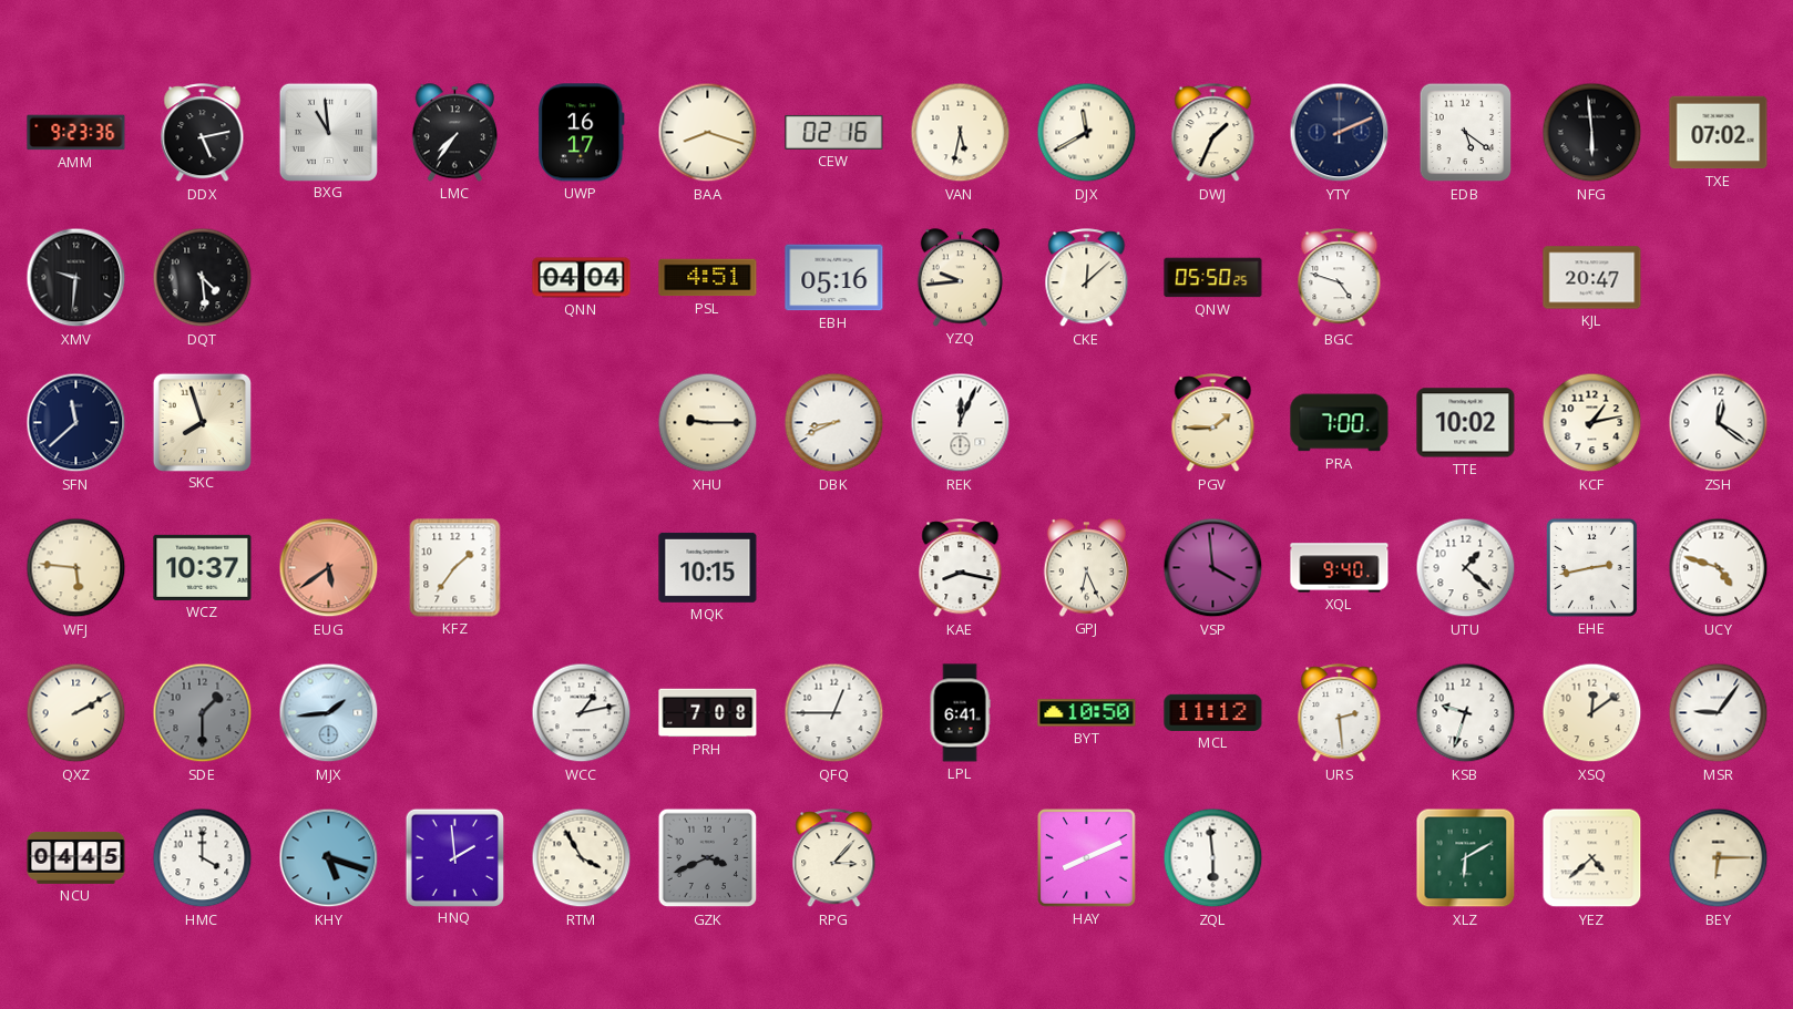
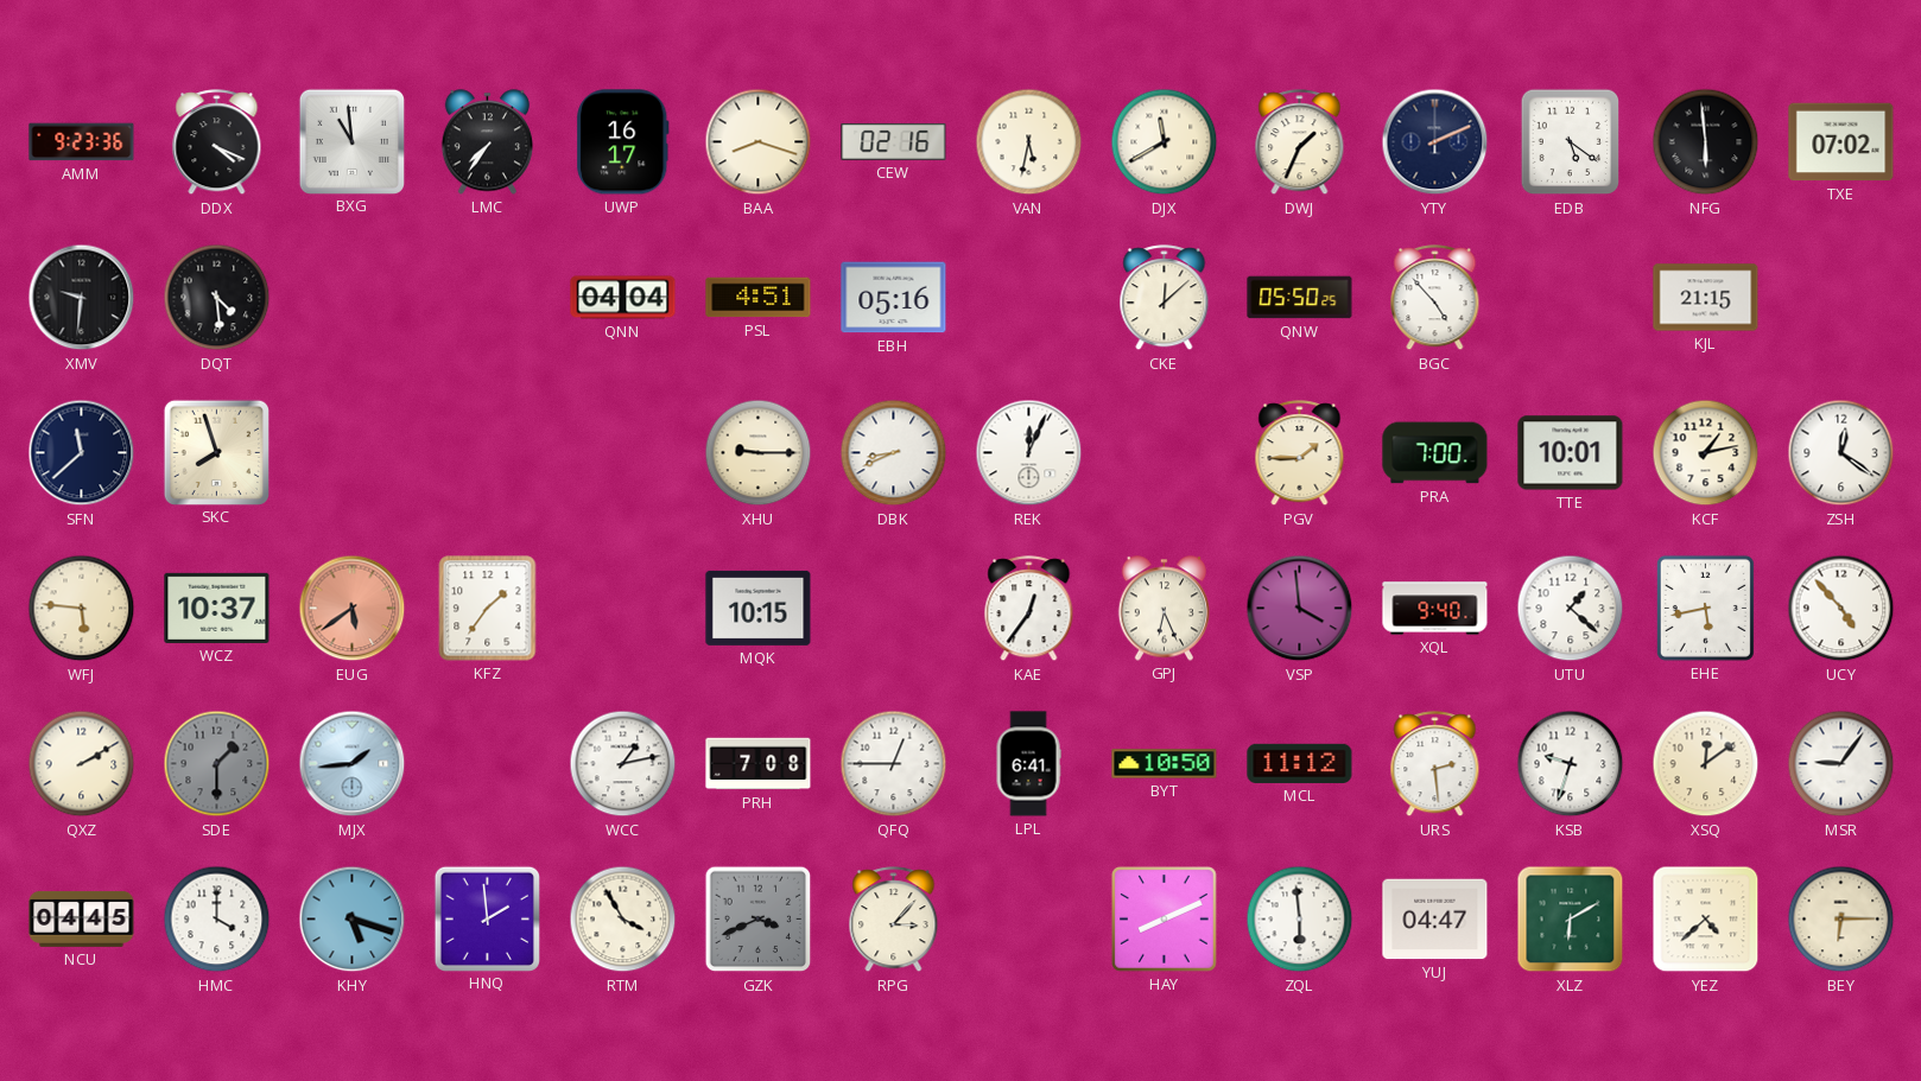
DDX: 5:13 -> 4:19 (217, 142)
YZQ: 9:44 -> none (960, 278)
BGC: 4:48 -> 4:53 (1435, 298)
KJL: 20:47 -> 21:15 (1706, 298)
TTE: 10:02 -> 10:01 (1571, 453)
KAE: 8:17 -> 12:36 (1029, 609)
EHE: 2:43 -> 5:43 (1705, 608)
UCY: 4:48 -> 4:53 (1841, 609)
YUJ: none -> 04:47 (1435, 920)
